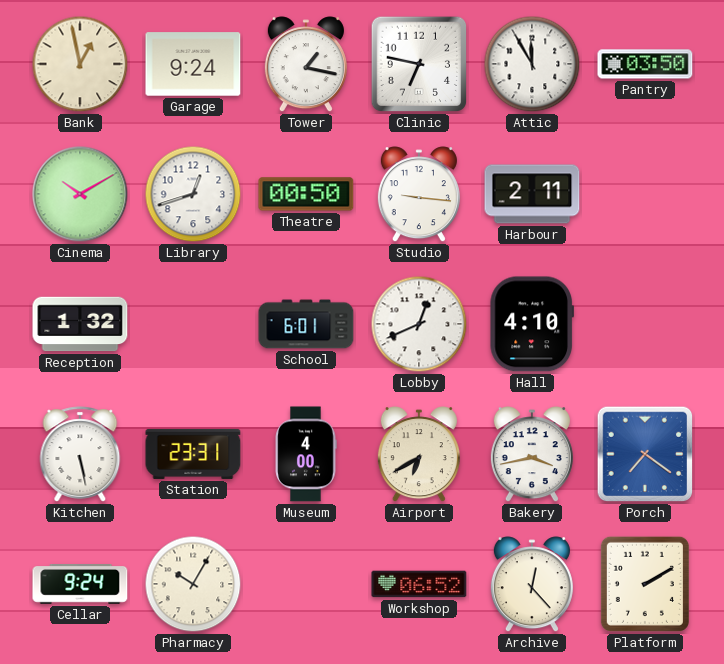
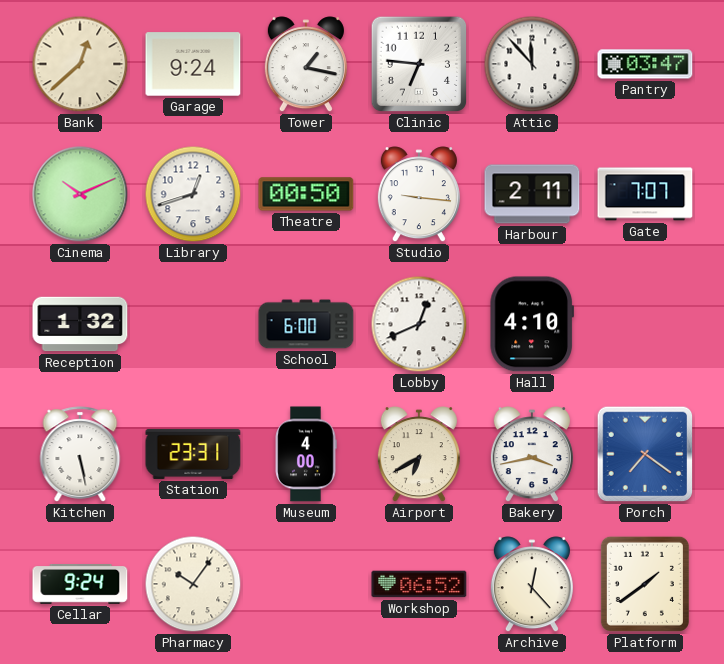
Bank: 12:58 -> 12:38 (80, 64)
Clinic: 6:47 -> 6:46 (419, 64)
Attic: 11:55 -> 11:53 (532, 64)
Pantry: 03:50 -> 03:47 (645, 64)
Cinema: 10:10 -> 10:11 (80, 194)
Gate: none -> 7:07 (645, 194)
School: 6:01 -> 6:00 (306, 324)
Pharmacy: 10:05 -> 10:06 (193, 584)
Platform: 2:10 -> 1:39 (645, 584)
